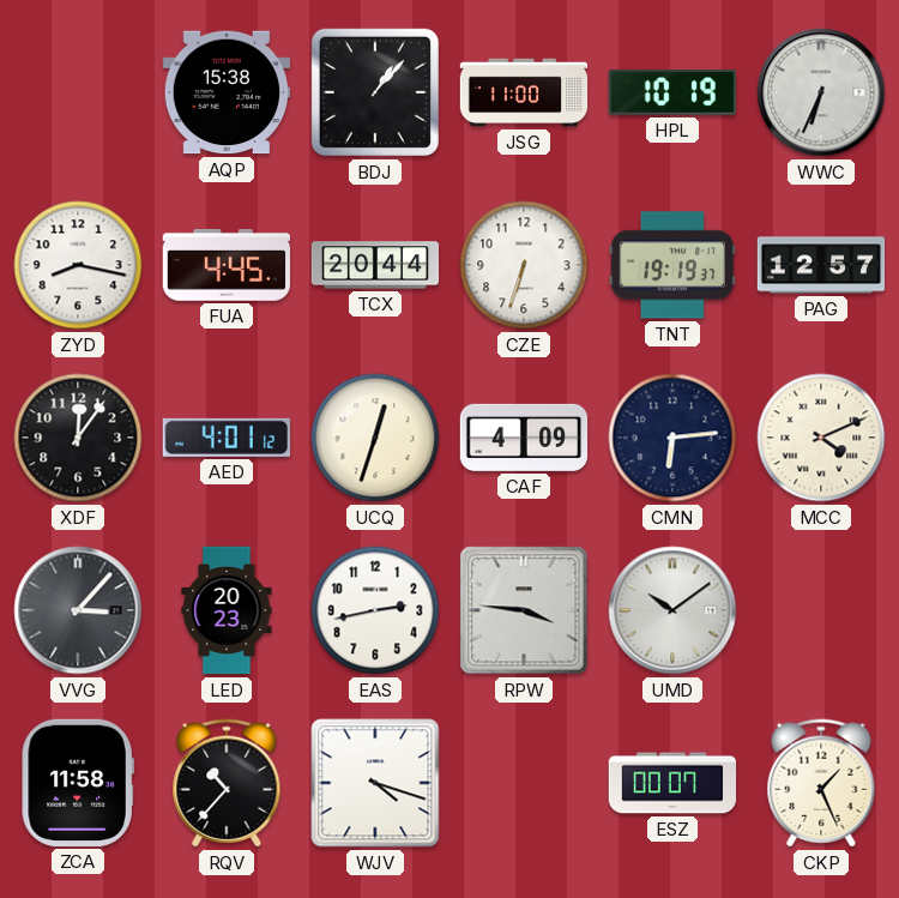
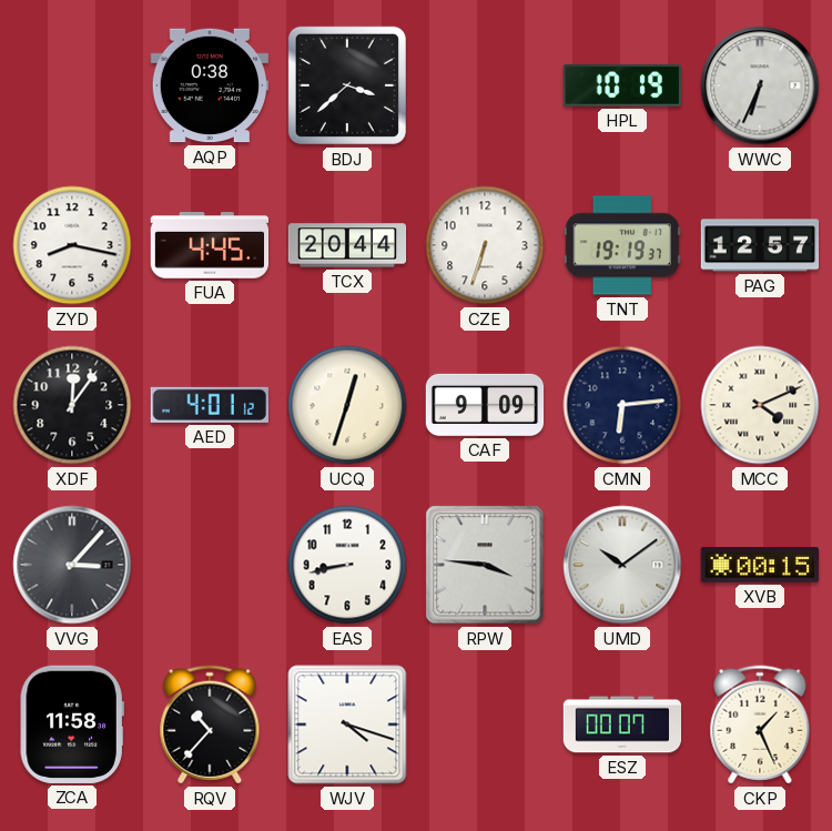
AQP: 15:38 -> 0:38 (209, 85)
BDJ: 1:07 -> 3:38 (347, 85)
JSG: 11:00 -> none (524, 92)
CAF: 4:09 -> 9:09 (485, 405)
LED: 20:23 -> none (227, 610)
EAS: 2:43 -> 8:43 (347, 565)
XVB: none -> 00:15 (760, 565)
